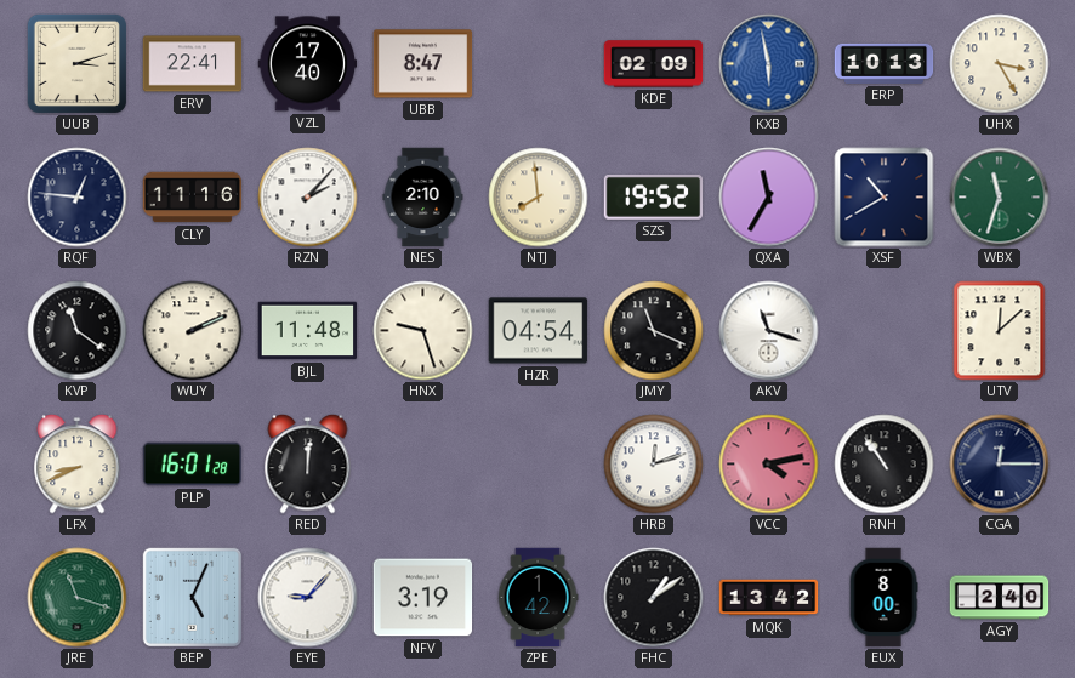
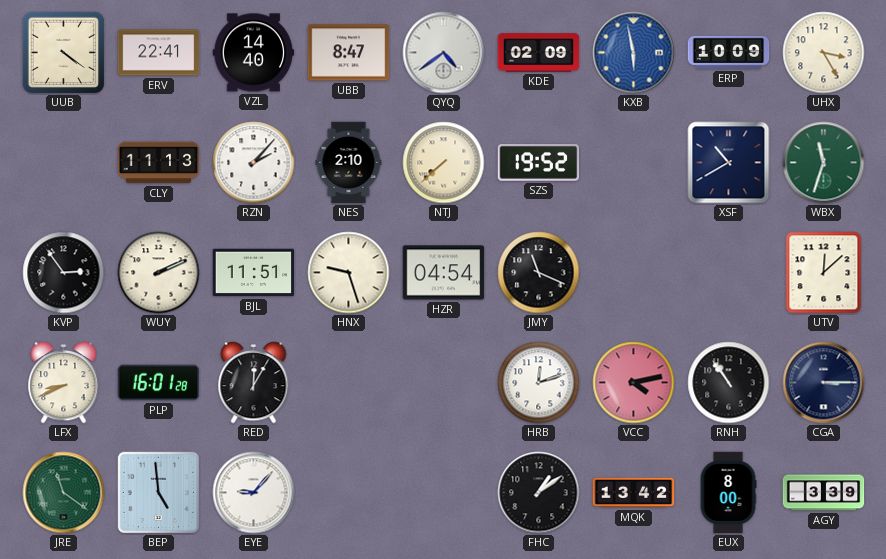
UUB: 3:12 -> 4:21 (63, 52)
VZL: 17:40 -> 14:40 (254, 53)
QYQ: none -> 4:39 (444, 53)
ERP: 10:13 -> 10:09 (729, 52)
RQF: 12:46 -> none (78, 198)
CLY: 11:16 -> 11:13 (159, 163)
NTJ: 7:59 -> 7:38 (444, 163)
QXA: 11:35 -> none (769, 198)
KVP: 11:21 -> 2:54 (64, 273)
BJL: 11:48 -> 11:51 (254, 273)
AKV: 11:18 -> none (769, 331)
RED: 12:01 -> 12:05 (254, 383)
CGA: 12:15 -> 3:15 (824, 383)
JRE: 11:18 -> 11:21 (64, 493)
BEP: 5:04 -> 4:59 (158, 492)
NFV: 3:19 -> none (423, 598)
ZPE: 1:42 -> none (537, 598)
AGY: 2:40 -> 3:39 (824, 493)
